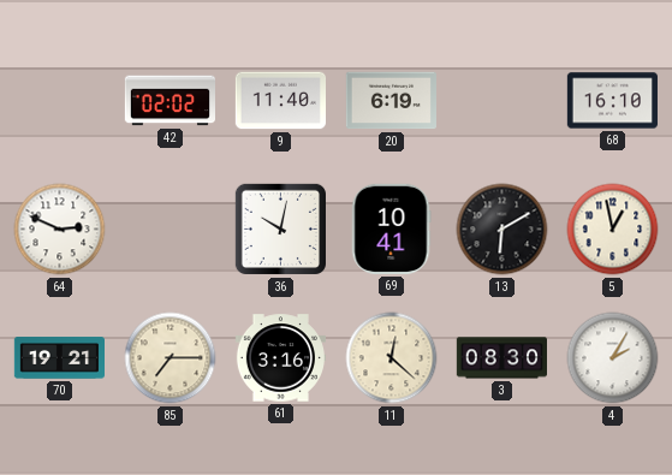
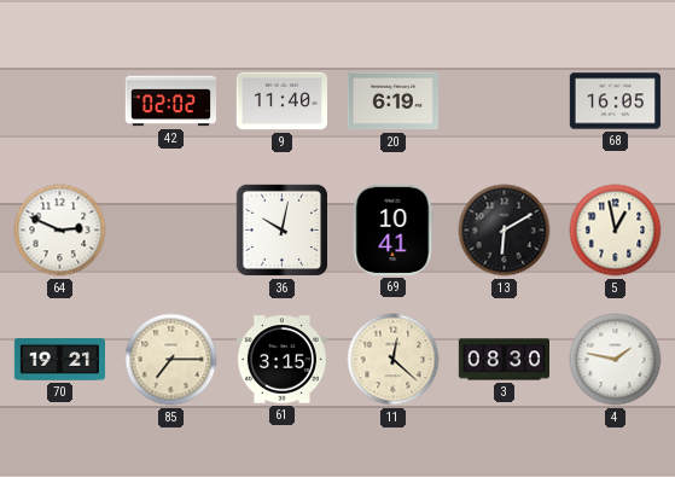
68: 16:10 -> 16:05 (615, 101)
61: 3:16 -> 3:15 (281, 360)
4: 2:05 -> 1:47 (616, 360)
